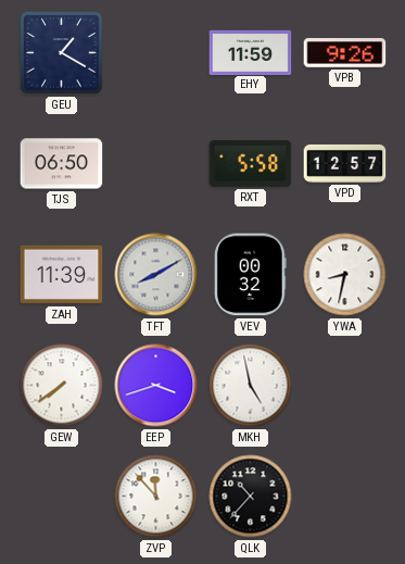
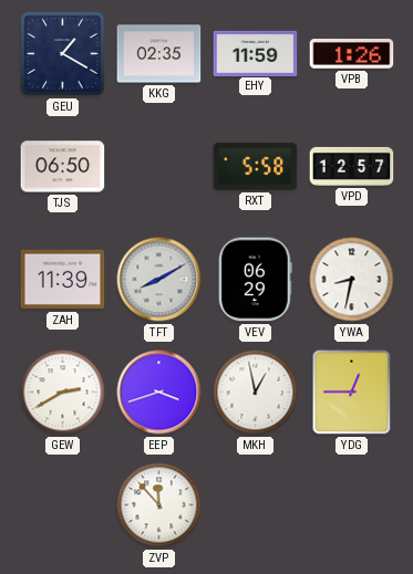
KKG: none -> 02:35 (159, 54)
VPB: 9:26 -> 1:26 (352, 54)
VEV: 00:32 -> 06:29 (255, 280)
GEW: 7:39 -> 2:40 (63, 393)
MKH: 4:58 -> 12:58 (256, 393)
YDG: none -> 12:45 (352, 393)
QLK: 10:37 -> none (251, 497)
